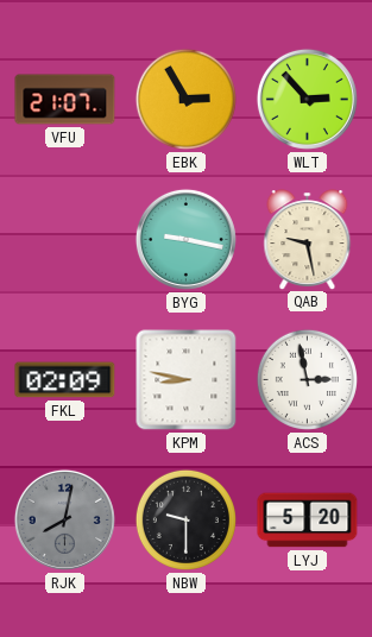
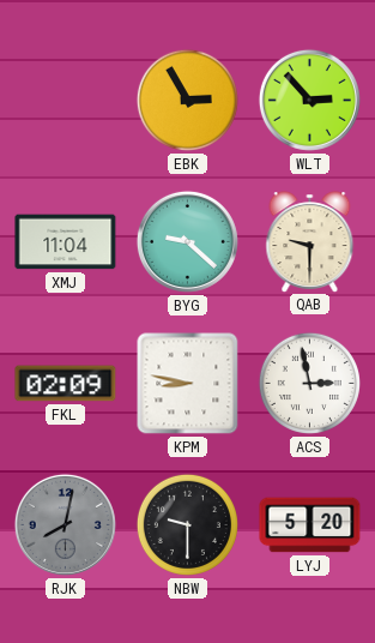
VFU: 21:07 -> none (65, 100)
XMJ: none -> 11:04 (66, 242)
BYG: 9:17 -> 9:22 (187, 241)
QAB: 9:28 -> 9:30 (310, 241)
